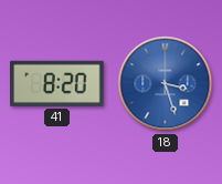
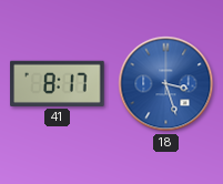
41: 8:20 -> 8:17 (58, 83)
